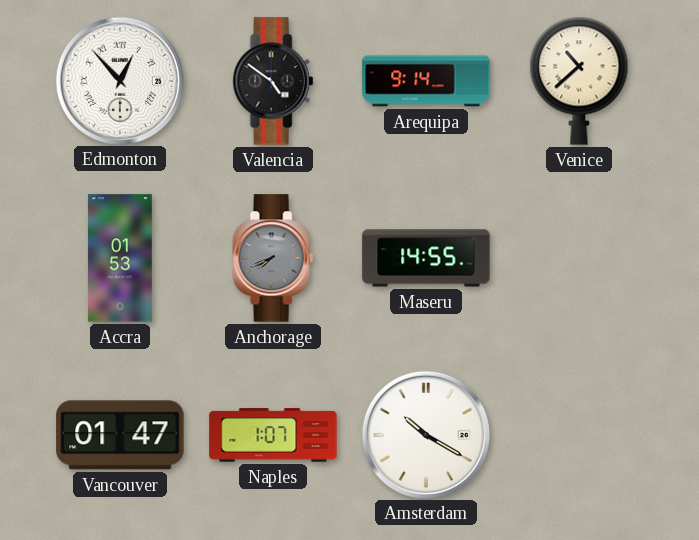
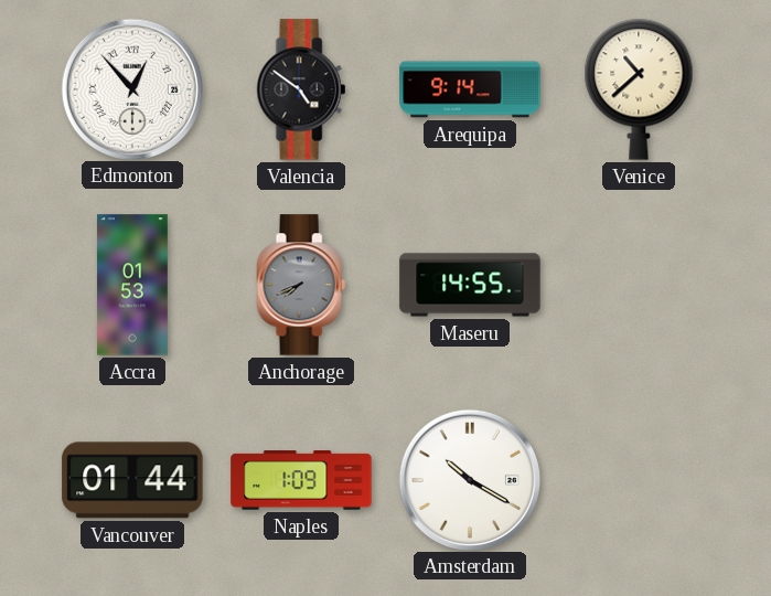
Vancouver: 01:47 -> 01:44 (132, 480)
Naples: 1:07 -> 1:09 (301, 480)
